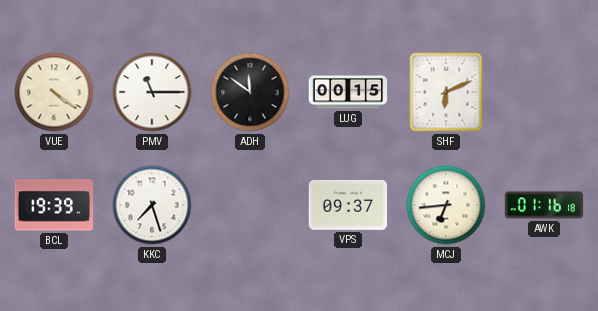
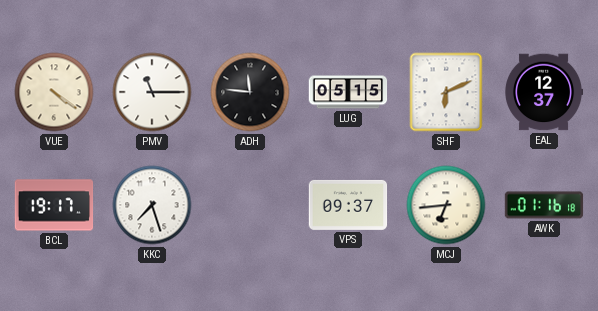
ADH: 11:51 -> 11:46 (250, 92)
LUG: 00:15 -> 05:15 (348, 92)
EAL: none -> 12:37 (544, 92)
BCL: 19:39 -> 19:17 (54, 205)
